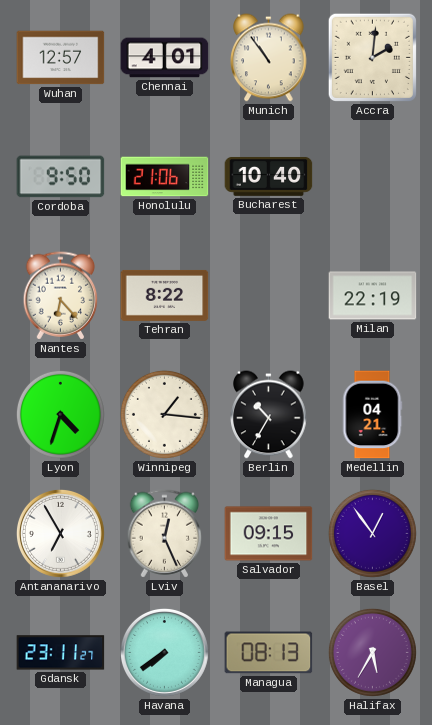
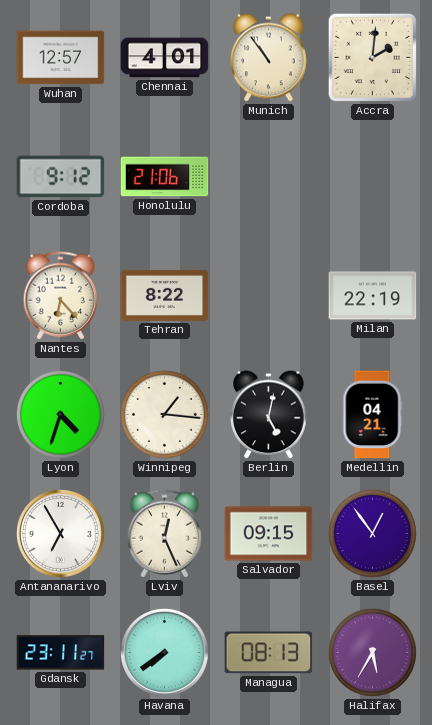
Cordoba: 9:50 -> 9:12 (61, 177)
Bucharest: 10:40 -> none (269, 176)
Berlin: 10:35 -> 5:02 (269, 415)
